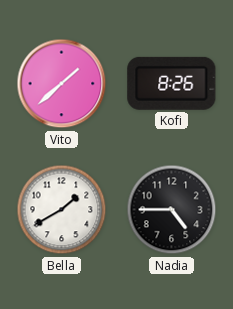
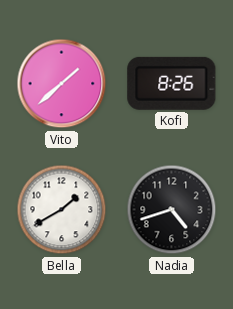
Nadia: 4:45 -> 4:42 (172, 210)
